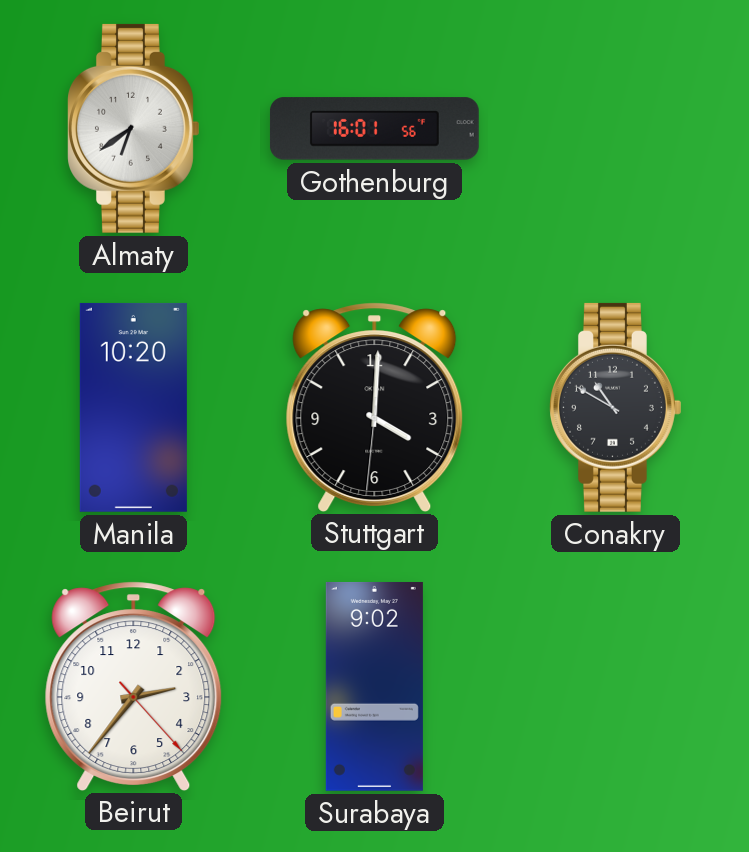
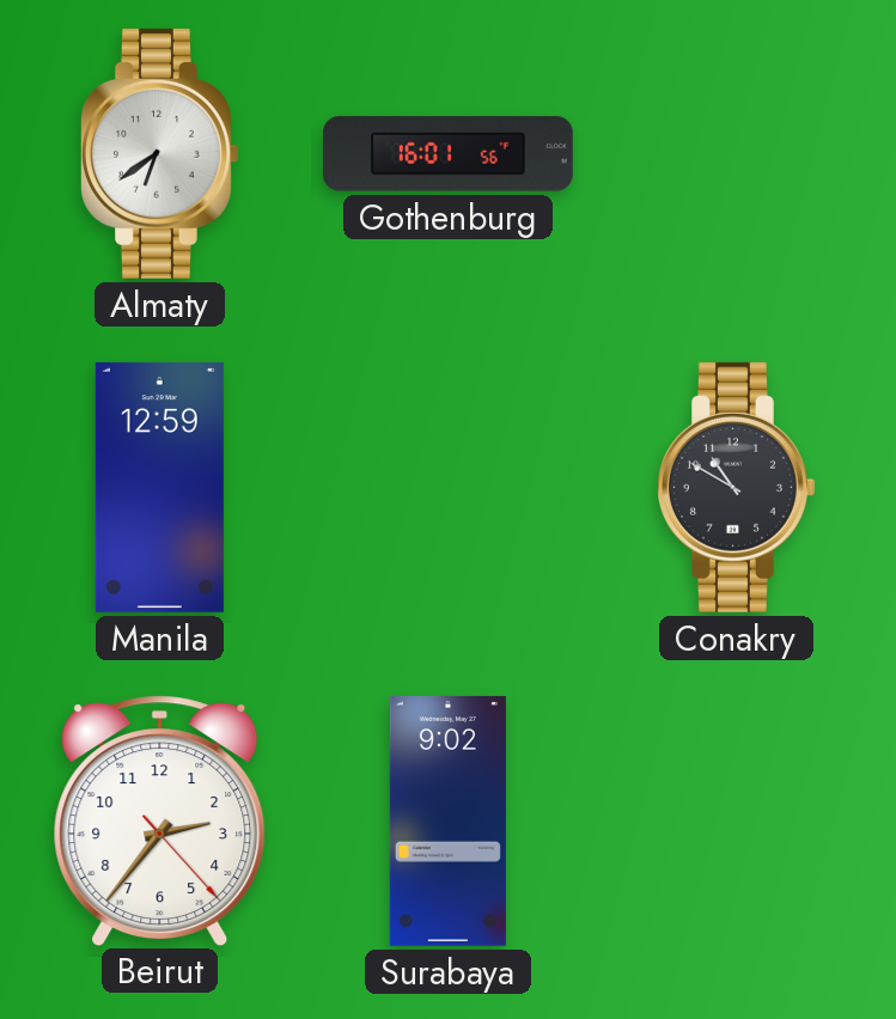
Manila: 10:20 -> 12:59 (159, 487)
Stuttgart: 4:00 -> none (375, 407)
